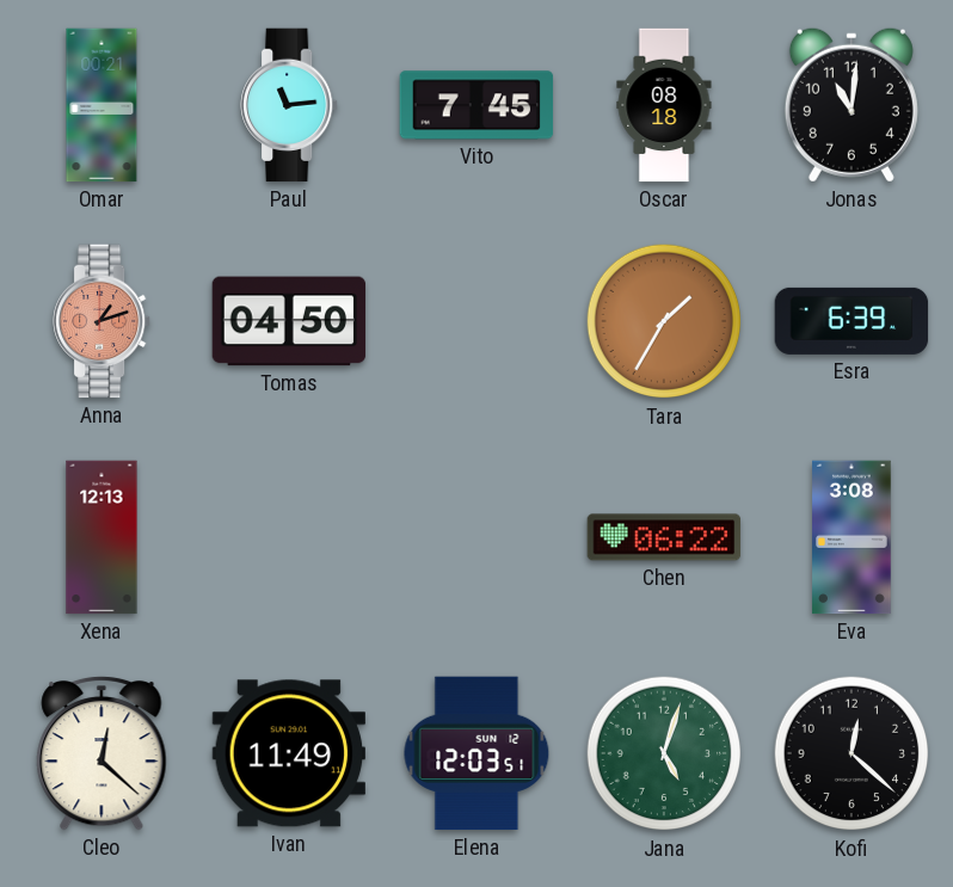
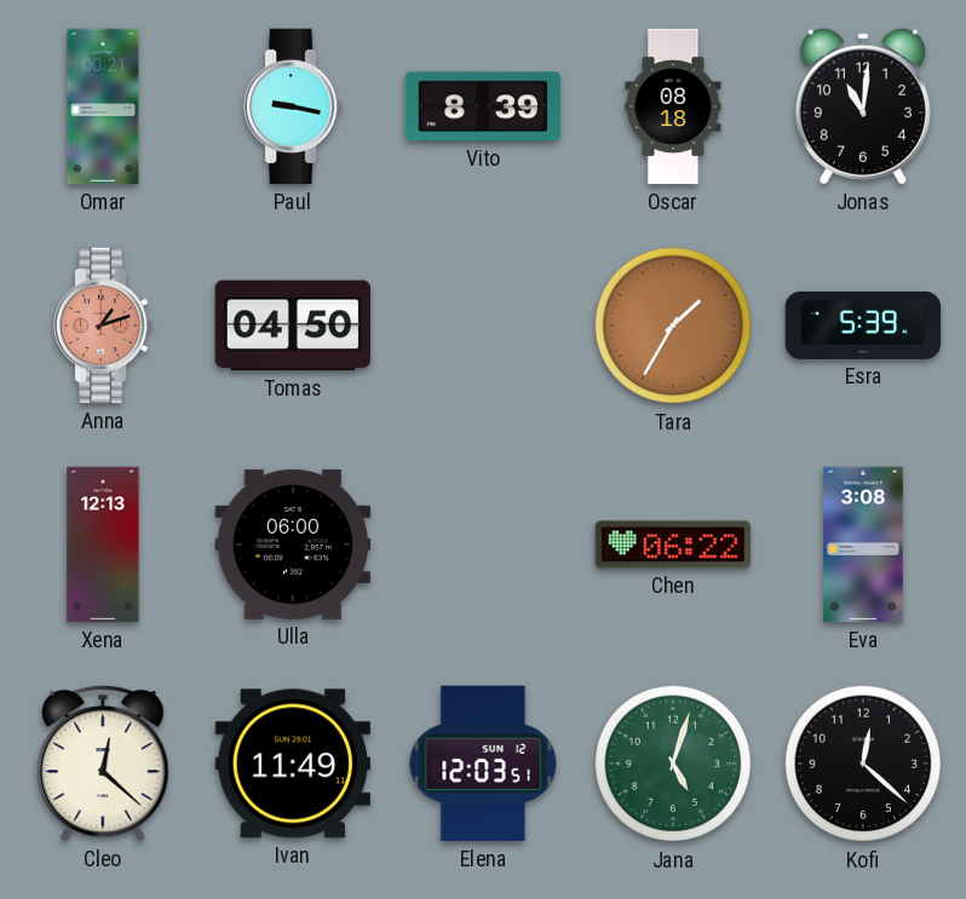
Paul: 11:14 -> 9:17 (294, 106)
Vito: 7:45 -> 8:39 (483, 106)
Esra: 6:39 -> 5:39 (863, 325)
Ulla: none -> 06:00 (293, 544)
